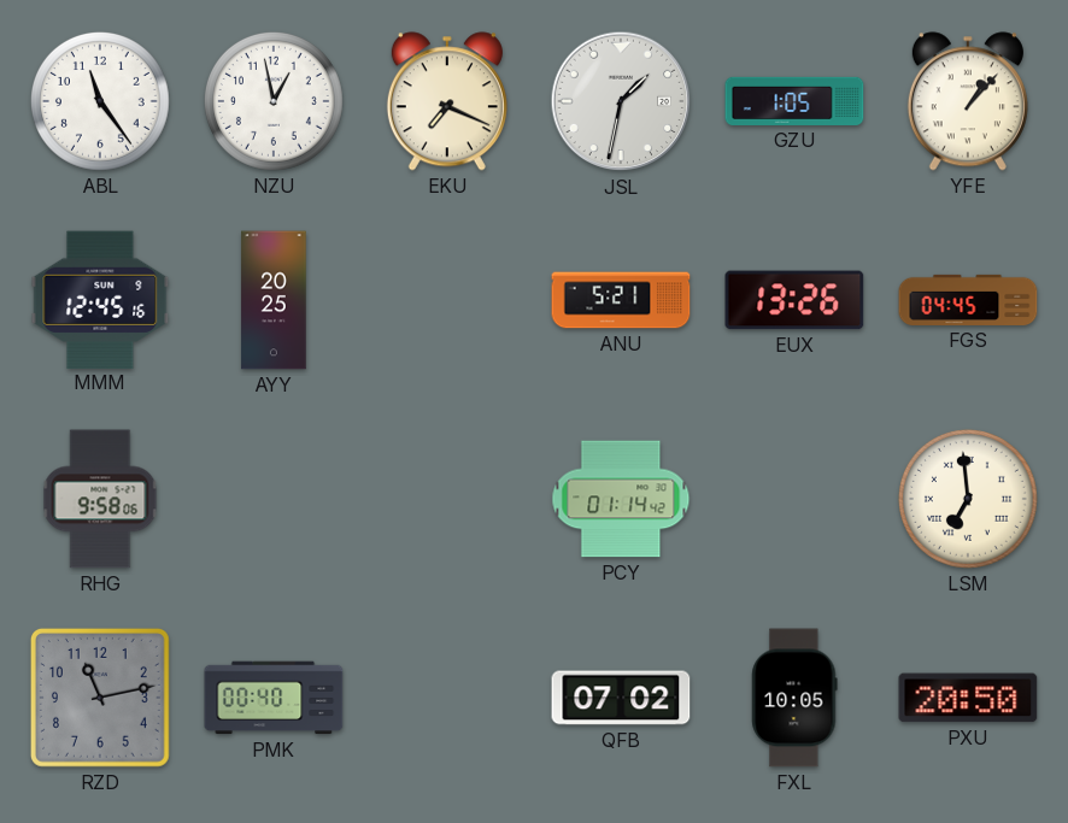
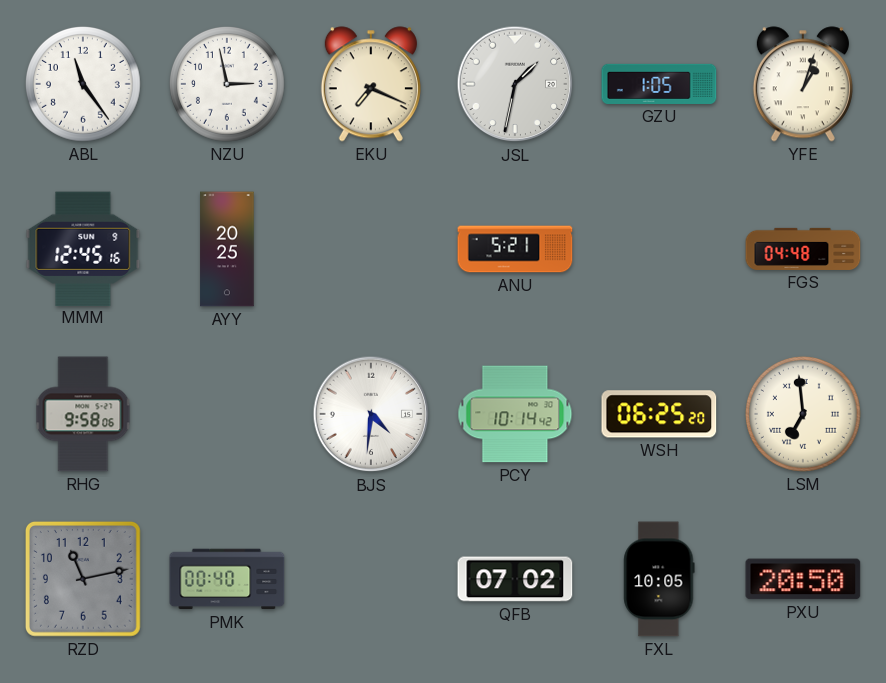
NZU: 12:58 -> 2:58 (227, 84)
YFE: 1:07 -> 1:03 (803, 84)
EUX: 13:26 -> none (794, 300)
FGS: 04:45 -> 04:48 (803, 249)
BJS: none -> 4:31 (371, 414)
PCY: 01:14 -> 10:14 (515, 414)
WSH: none -> 06:25 (659, 414)
